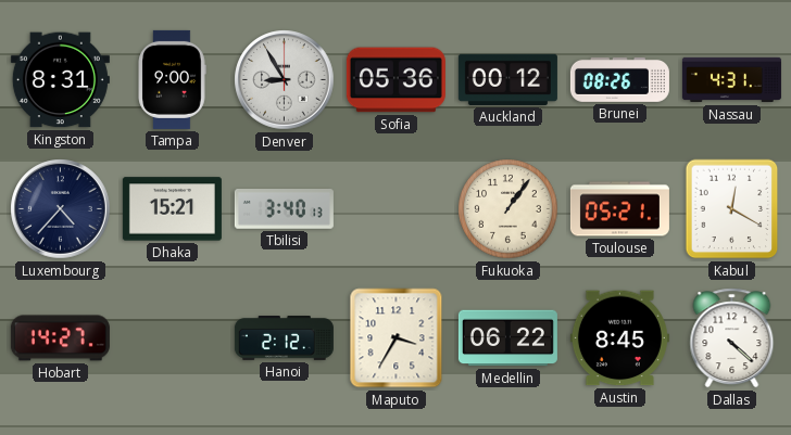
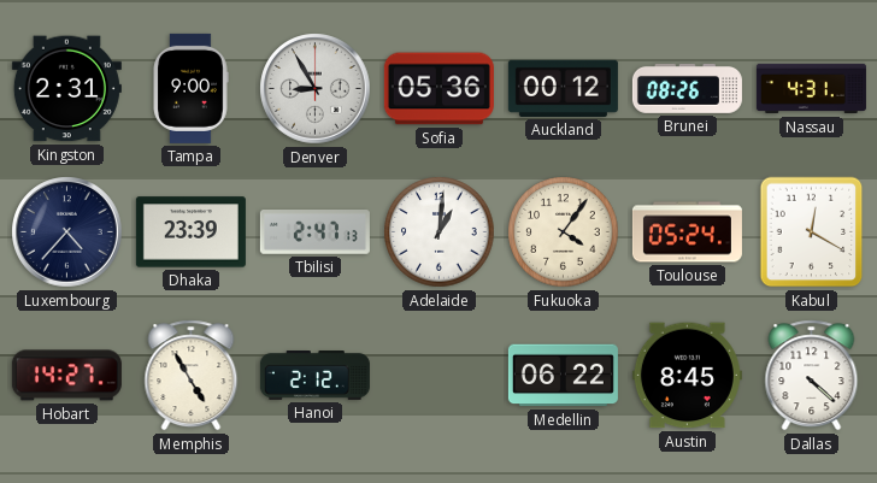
Kingston: 8:31 -> 2:31 (66, 89)
Dhaka: 15:21 -> 23:39 (190, 232)
Tbilisi: 3:40 -> 2:47 (314, 232)
Adelaide: none -> 1:01 (440, 232)
Fukuoka: 1:06 -> 4:06 (564, 232)
Toulouse: 05:21 -> 05:24 (687, 232)
Memphis: none -> 4:55 (192, 376)
Maputo: 3:35 -> none (397, 338)
